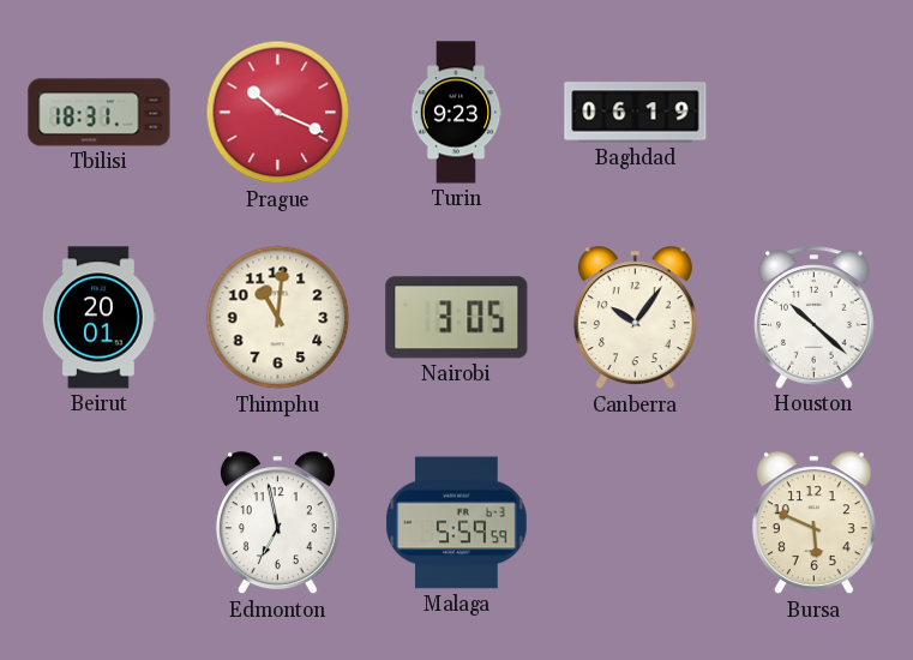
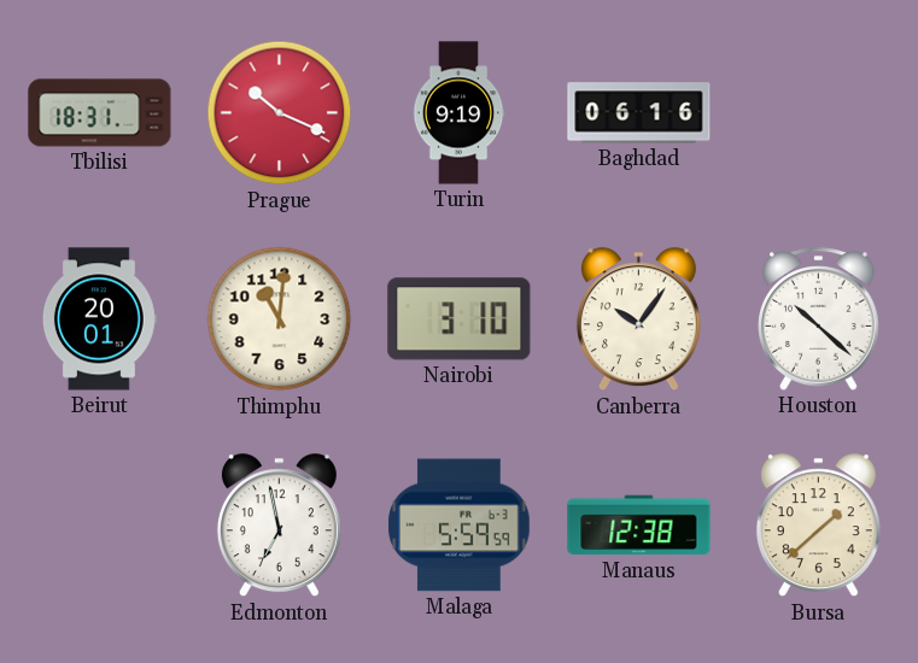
Turin: 9:23 -> 9:19 (458, 113)
Baghdad: 06:19 -> 06:16 (639, 113)
Nairobi: 3:05 -> 3:10 (460, 319)
Manaus: none -> 12:38 (639, 526)
Bursa: 5:49 -> 1:38 (818, 526)
